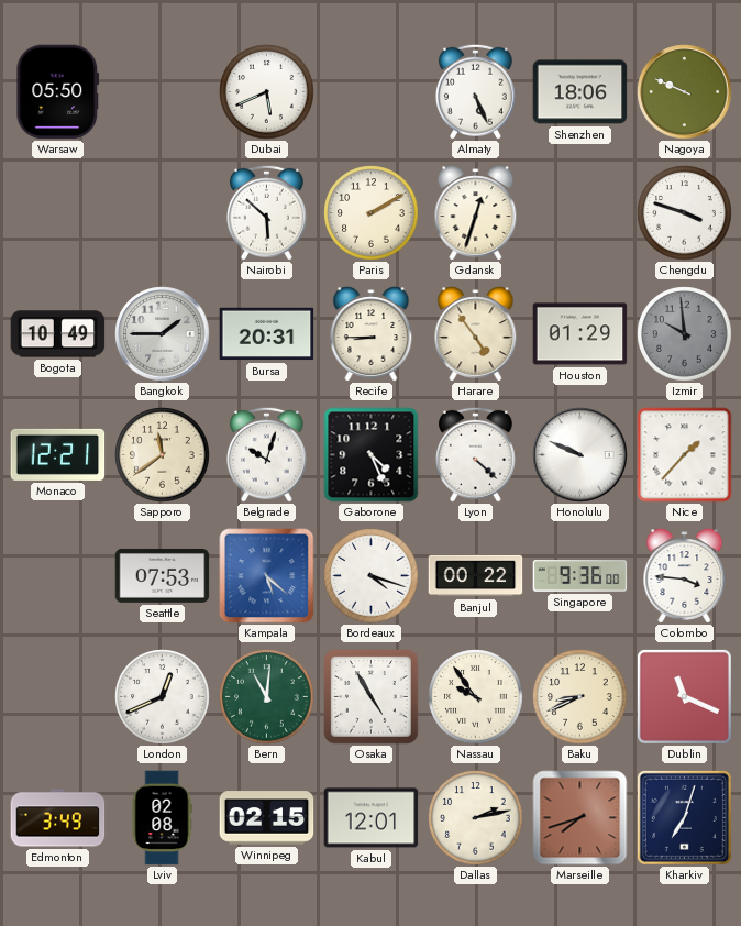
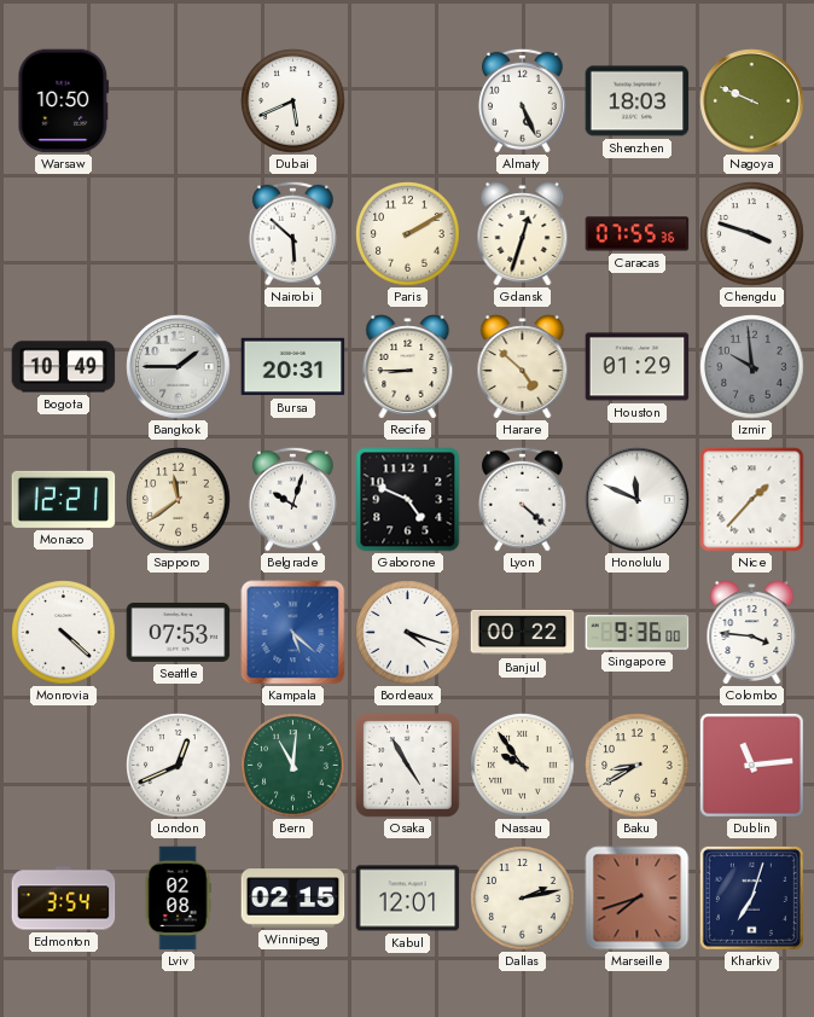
Warsaw: 05:50 -> 10:50 (64, 101)
Shenzhen: 18:06 -> 18:03 (638, 101)
Caracas: none -> 07:55 (638, 234)
Harare: 4:54 -> 4:52 (523, 367)
Gaborone: 4:26 -> 4:49 (408, 500)
Honolulu: 9:49 -> 11:49 (638, 500)
Monrovia: none -> 4:22 (64, 633)
Baku: 8:41 -> 8:40 (638, 766)
Dublin: 11:19 -> 11:14 (751, 765)
Edmonton: 3:49 -> 3:54 (64, 899)
